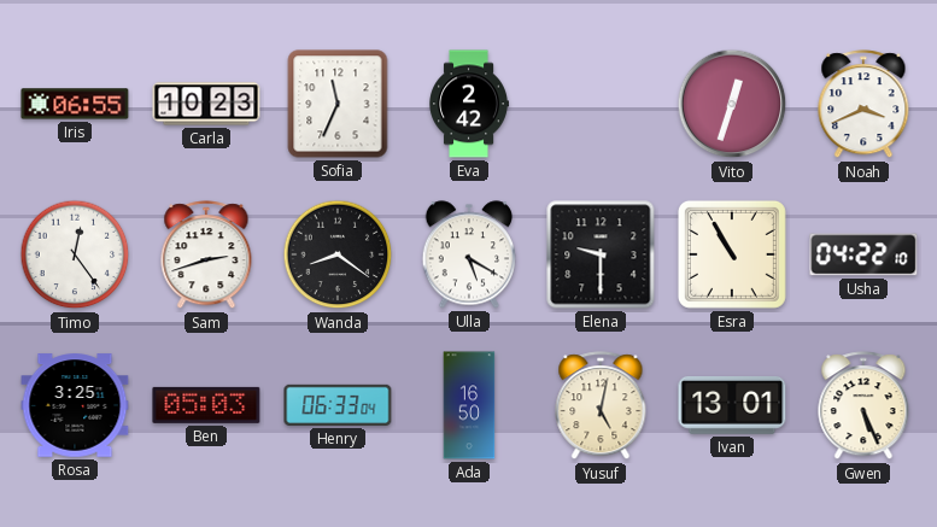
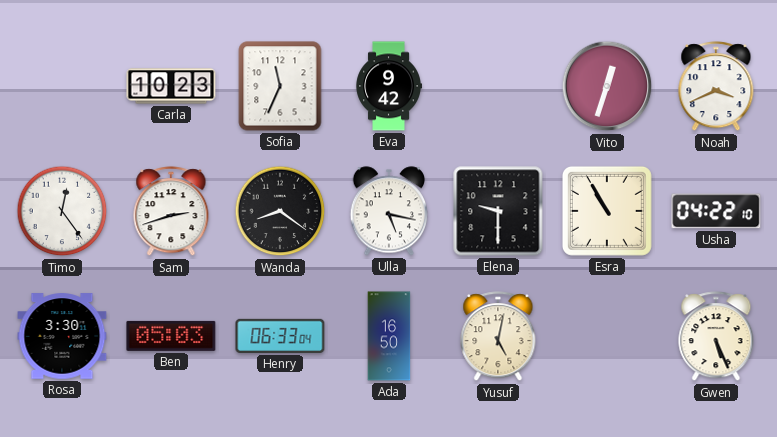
Iris: 06:55 -> none (75, 104)
Eva: 2:42 -> 9:42 (388, 86)
Ulla: 5:20 -> 5:17 (389, 211)
Rosa: 3:25 -> 3:30 (62, 336)
Ivan: 13:01 -> none (732, 405)
